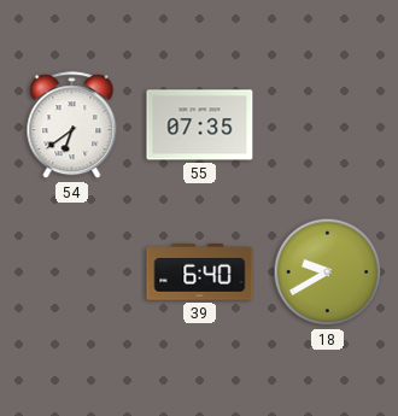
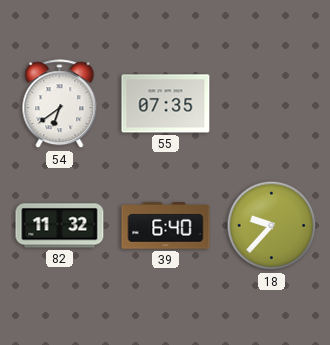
82: none -> 11:32 (60, 226)
18: 9:40 -> 9:37 (272, 226)
